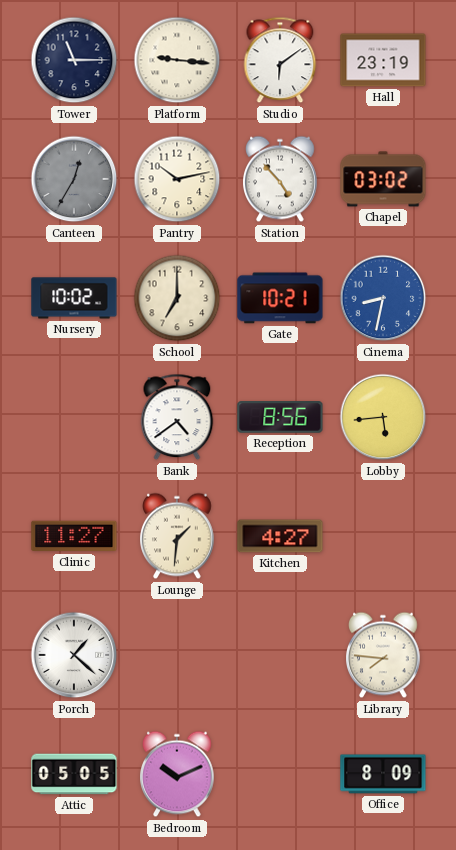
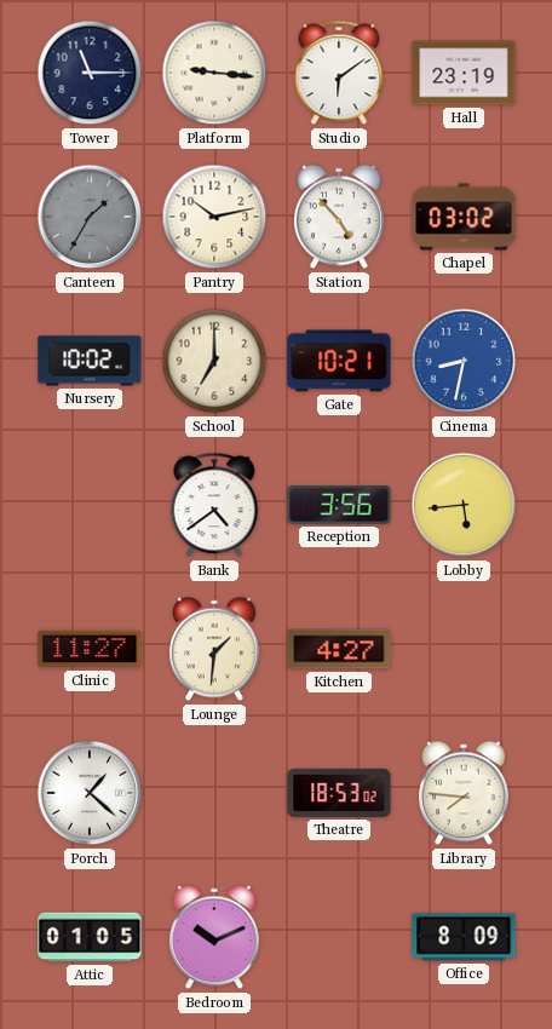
Canteen: 12:35 -> 1:35 (90, 217)
Reception: 8:56 -> 3:56 (339, 505)
Theatre: none -> 18:53 (339, 793)
Attic: 05:05 -> 01:05 (90, 937)
